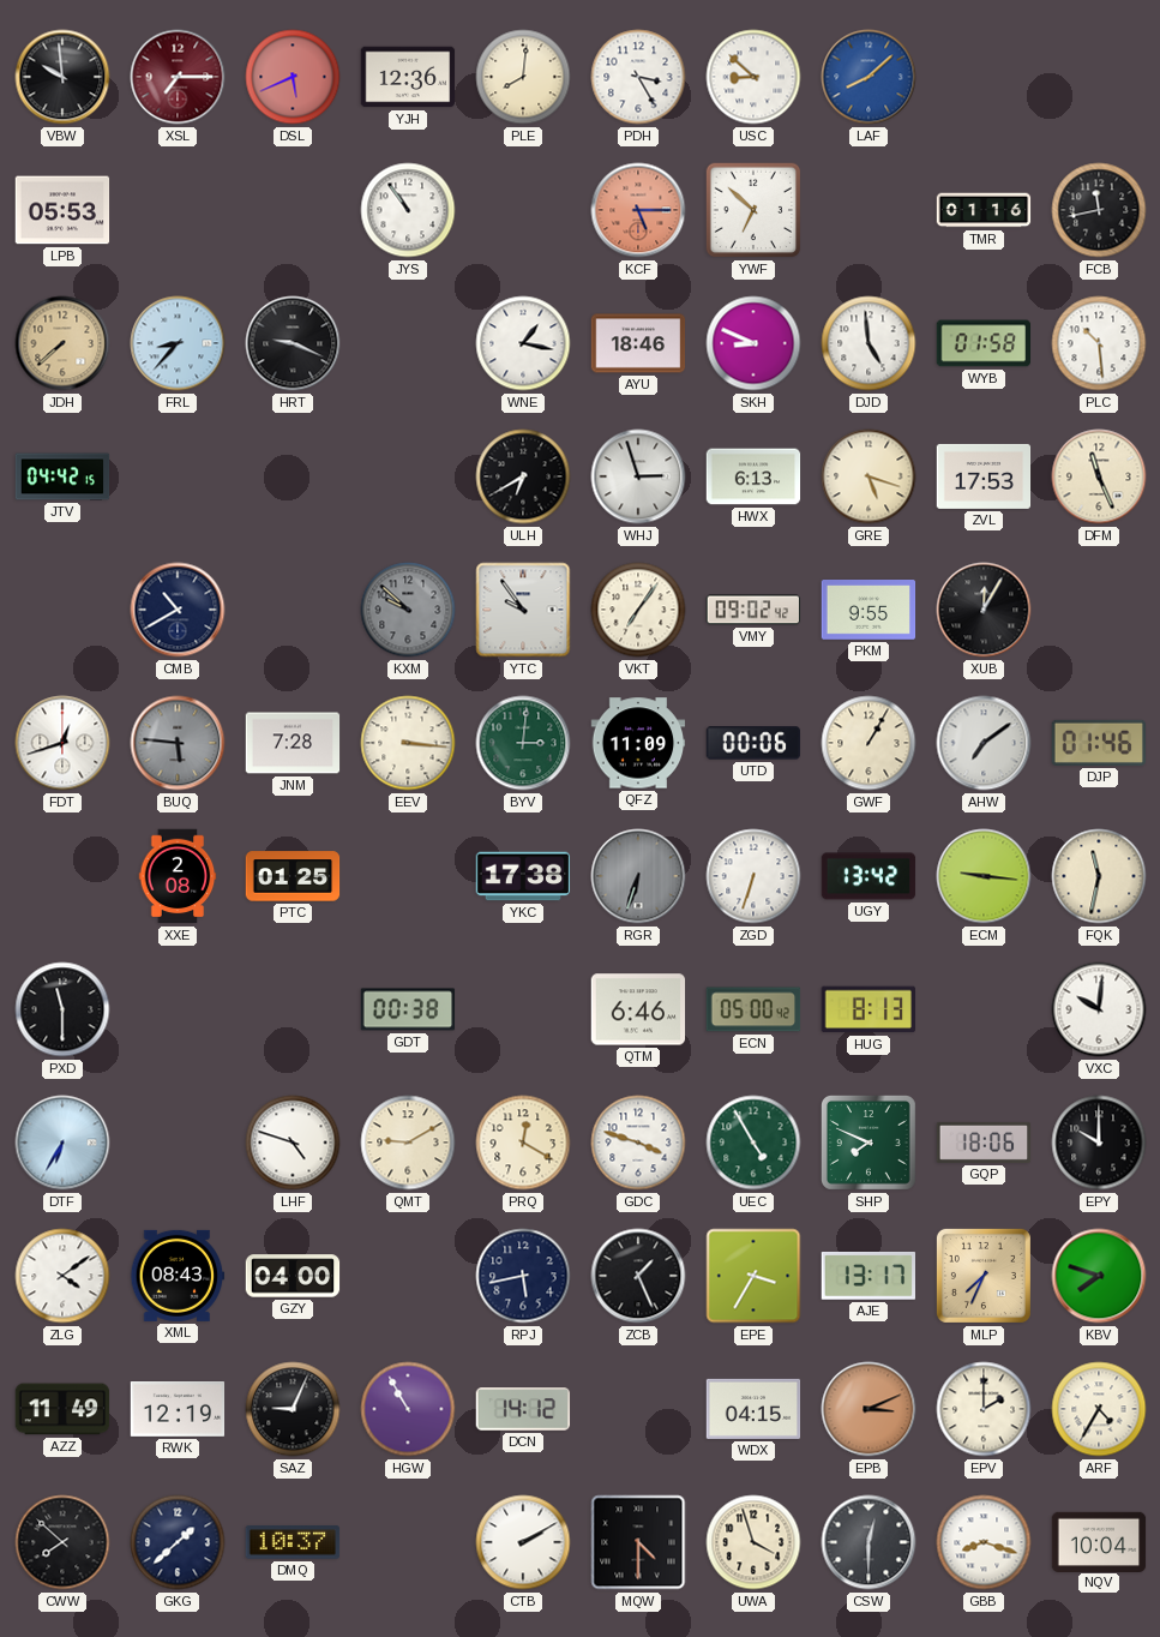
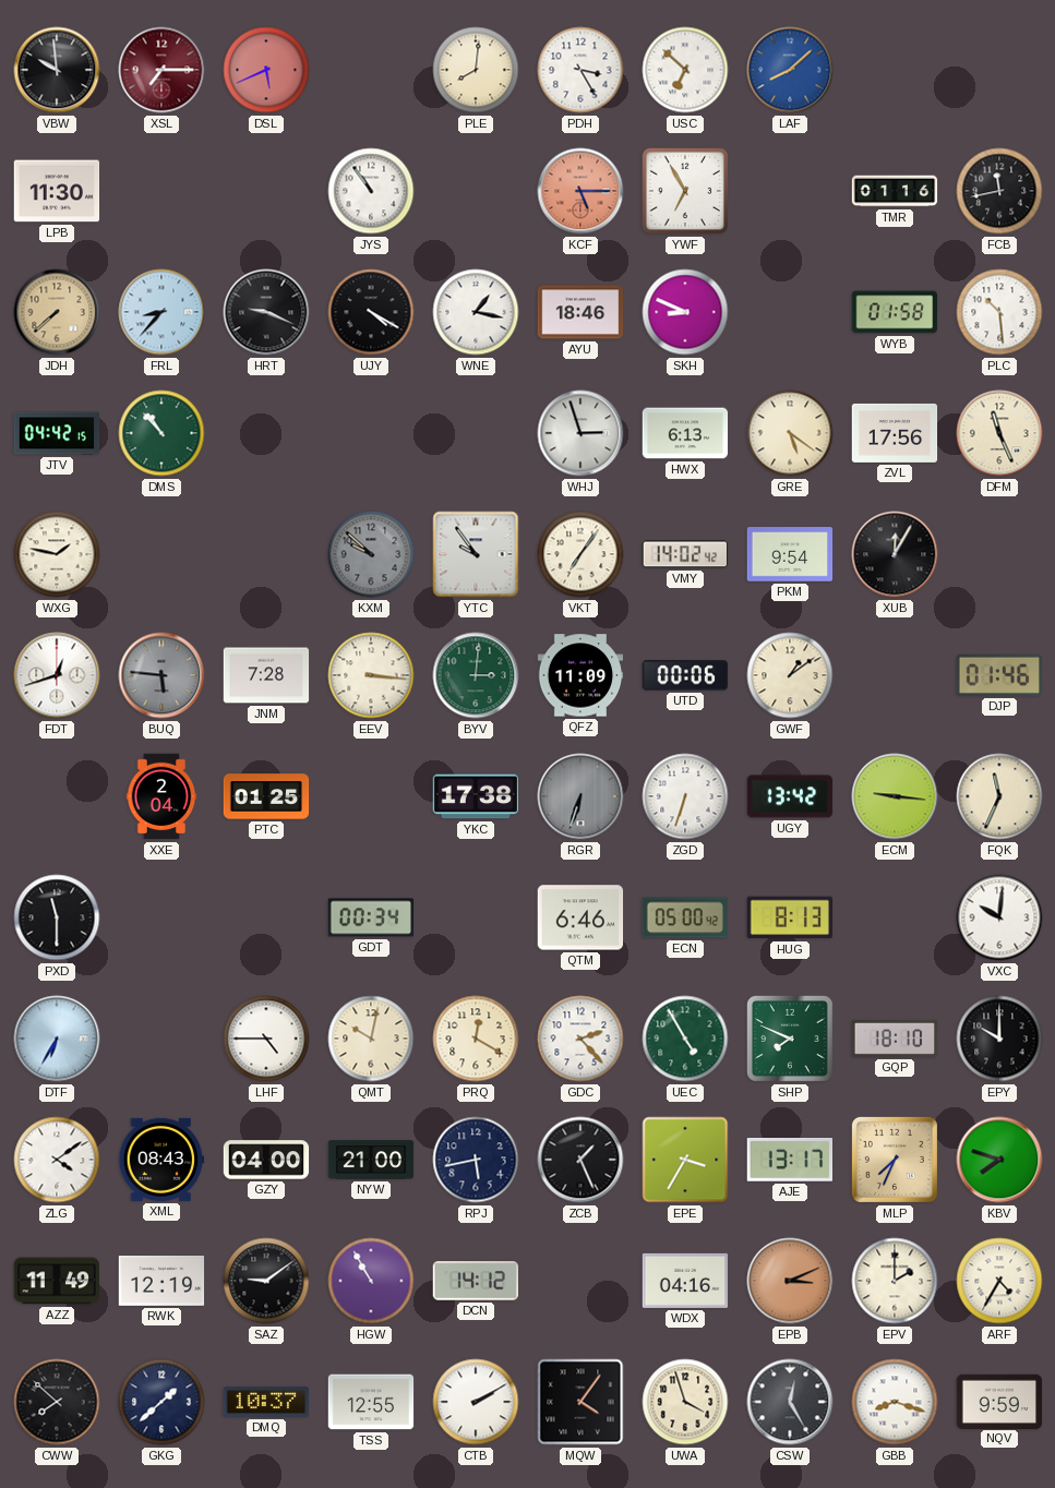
YJH: 12:36 -> none (408, 77)
USC: 8:52 -> 6:52 (685, 70)
LPB: 05:53 -> 11:30 (57, 191)
YWF: 6:52 -> 6:55 (685, 191)
UJY: none -> 4:20 (371, 312)
DJD: 4:59 -> none (869, 343)
DMS: none -> 10:53 (161, 433)
ULH: 6:40 -> none (523, 476)
GRE: 5:18 -> 5:21 (790, 433)
ZVL: 17:53 -> 17:56 (895, 433)
WXG: none -> 1:47 (57, 554)
CMB: 10:40 -> none (178, 610)
VMY: 09:02 -> 14:02 (685, 554)
PKM: 9:55 -> 9:54 (790, 555)
GWF: 1:05 -> 1:09 (790, 675)
AHW: 7:09 -> none (984, 743)
XXE: 2:08 -> 2:04 (161, 796)
FQK: 11:32 -> 11:34 (999, 796)
GDT: 00:38 -> 00:34 (371, 917)
LHF: 4:48 -> 4:45 (266, 1039)
QMT: 9:10 -> 10:02 (371, 1039)
GDC: 3:48 -> 2:23 (580, 1039)
GQP: 18:06 -> 18:10 (895, 1039)
NYW: none -> 21:00 (371, 1160)
SAZ: 9:04 -> 9:09 (266, 1281)
WDX: 04:15 -> 04:16 (685, 1281)
TSS: none -> 12:55 (371, 1402)
MQW: 4:30 -> 4:06 (580, 1402)
CSW: 12:30 -> 12:25 (790, 1402)
NQV: 10:04 -> 9:59 (999, 1401)
